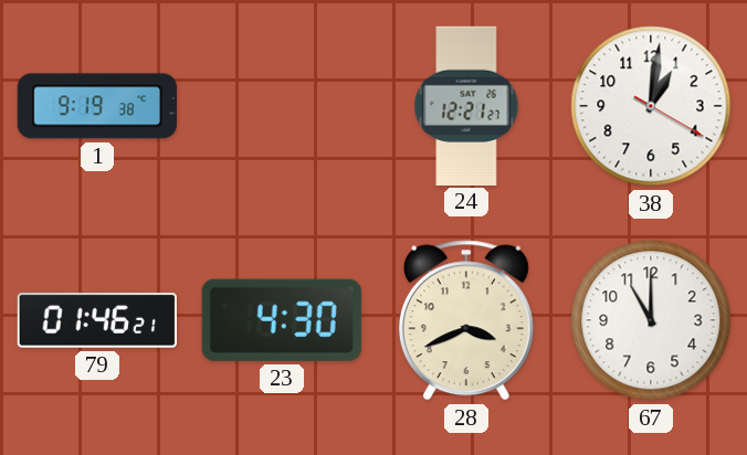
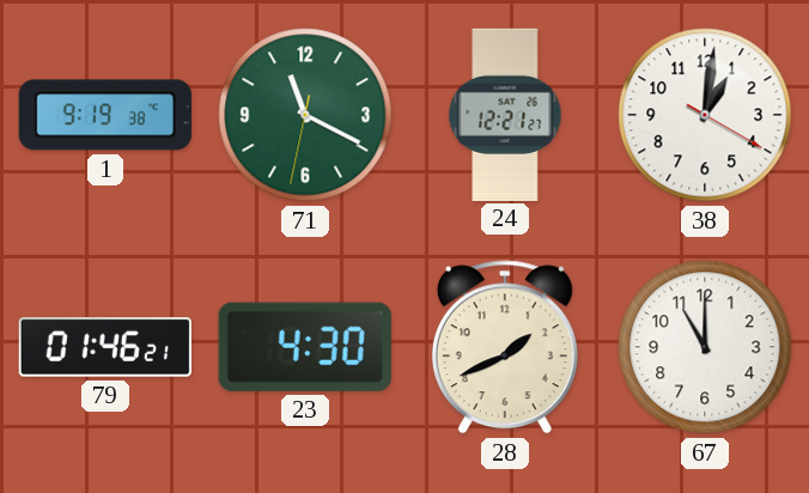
71: none -> 11:19 (305, 115)
28: 3:41 -> 1:41 (505, 347)
